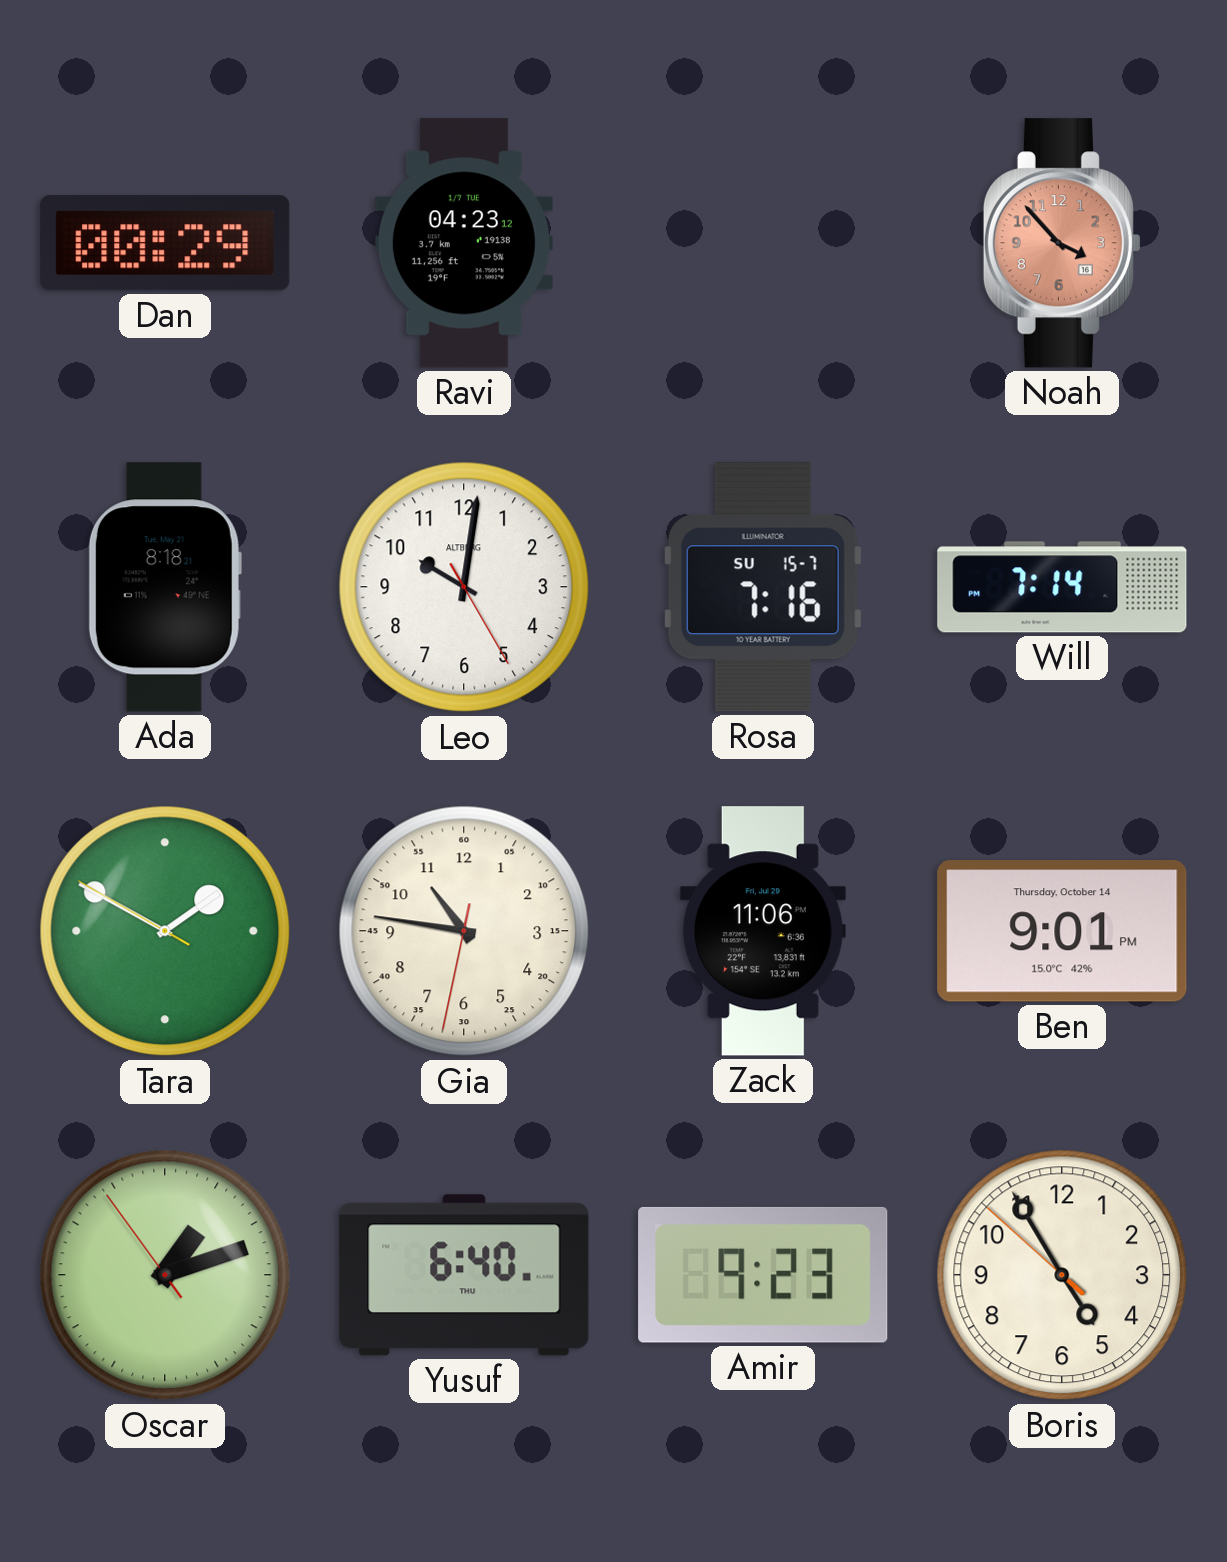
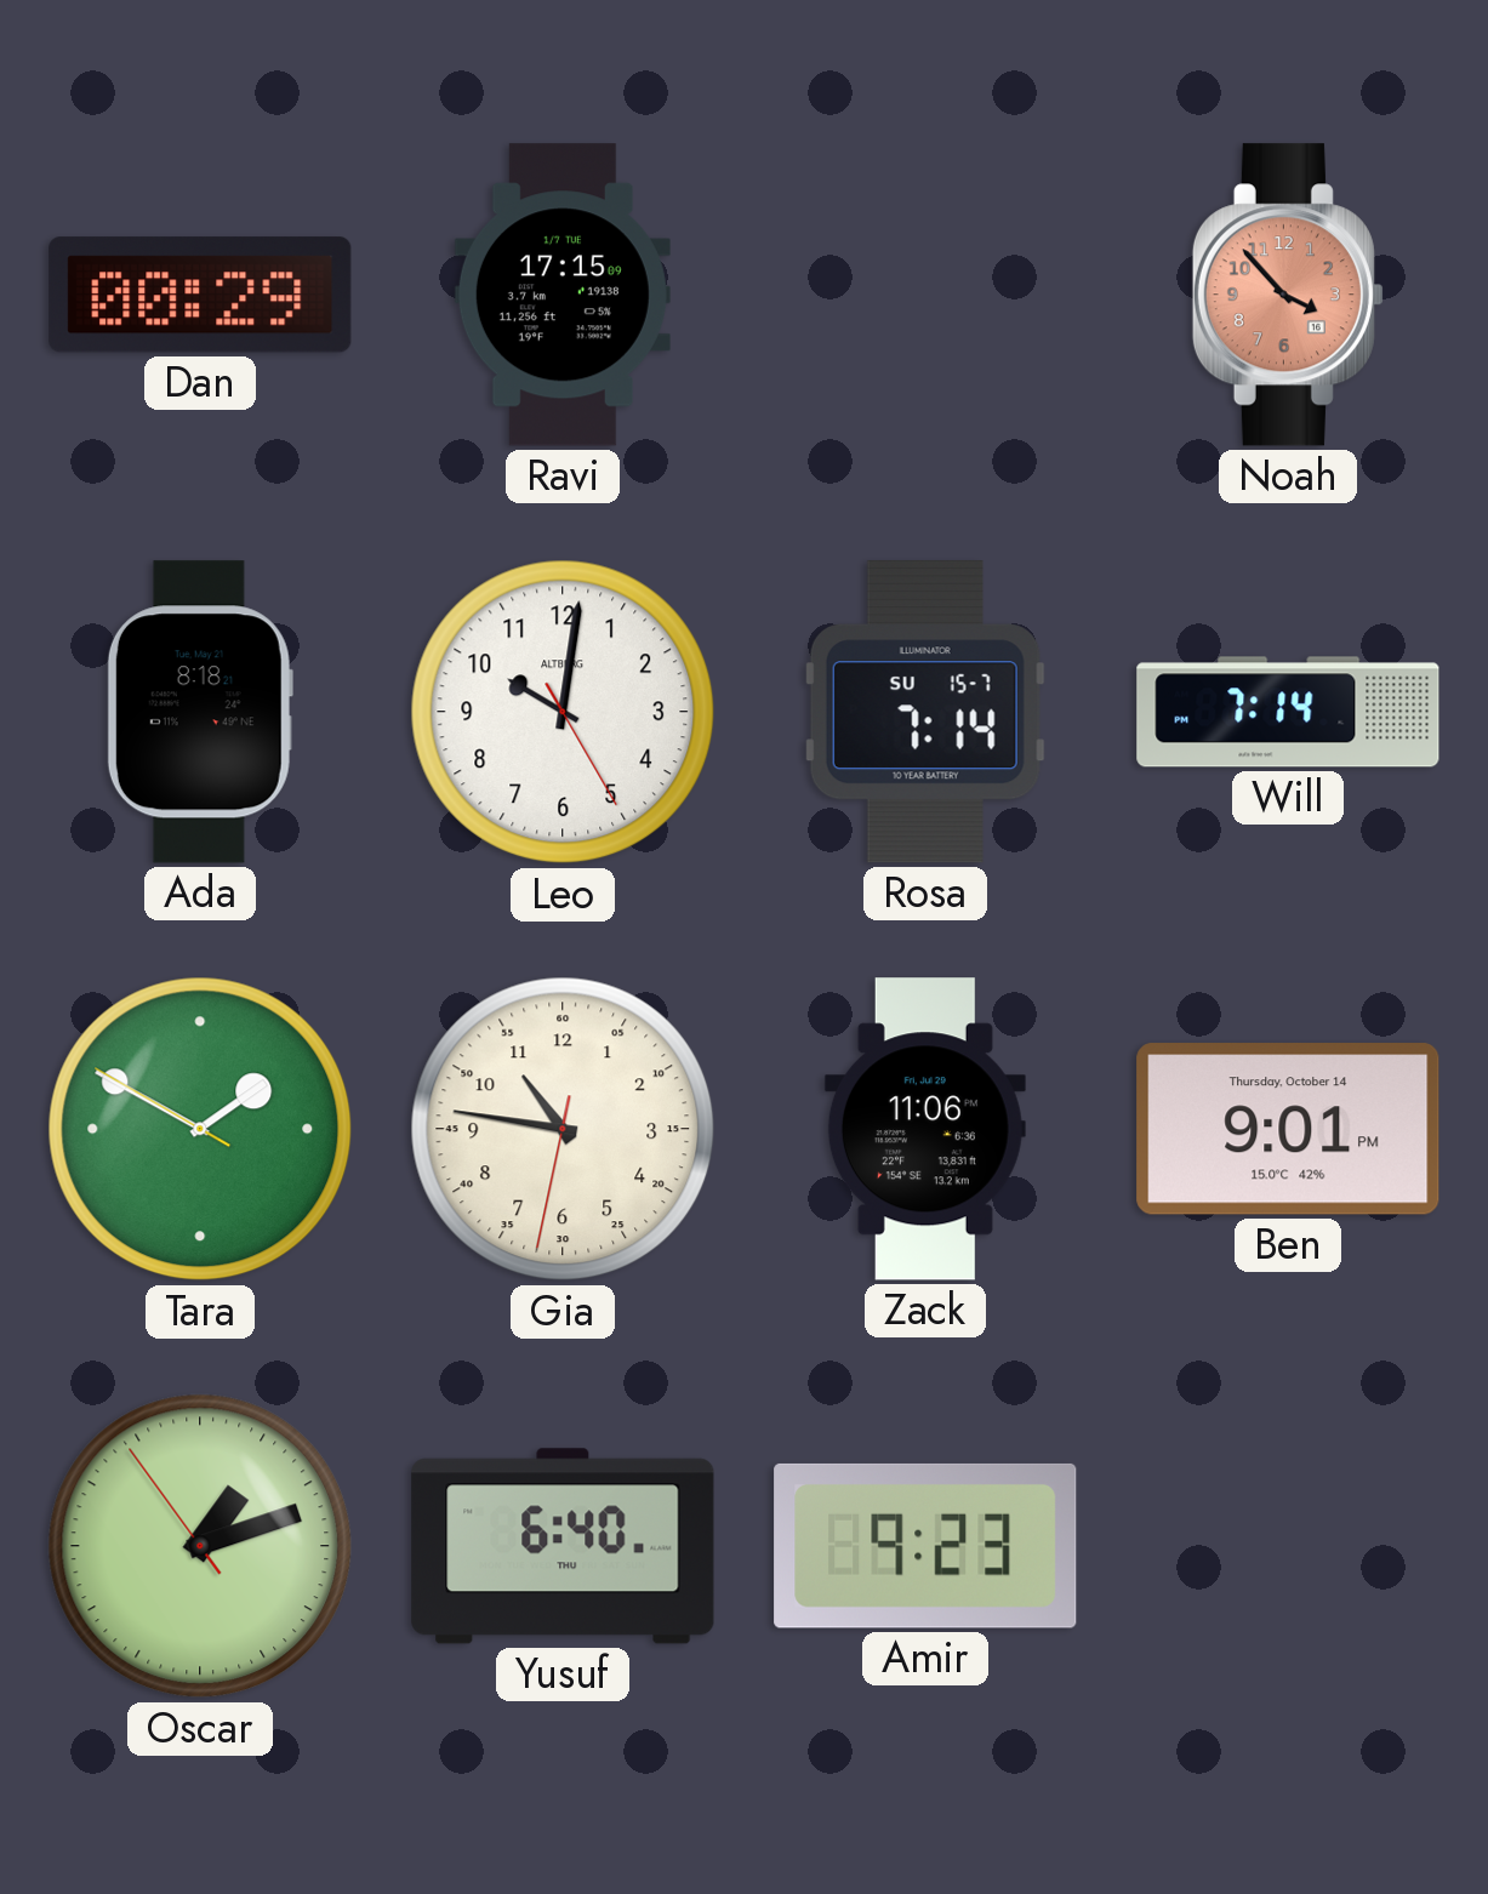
Ravi: 04:23 -> 17:15 (563, 295)
Rosa: 7:16 -> 7:14 (925, 712)
Boris: 4:54 -> none (1062, 1275)
